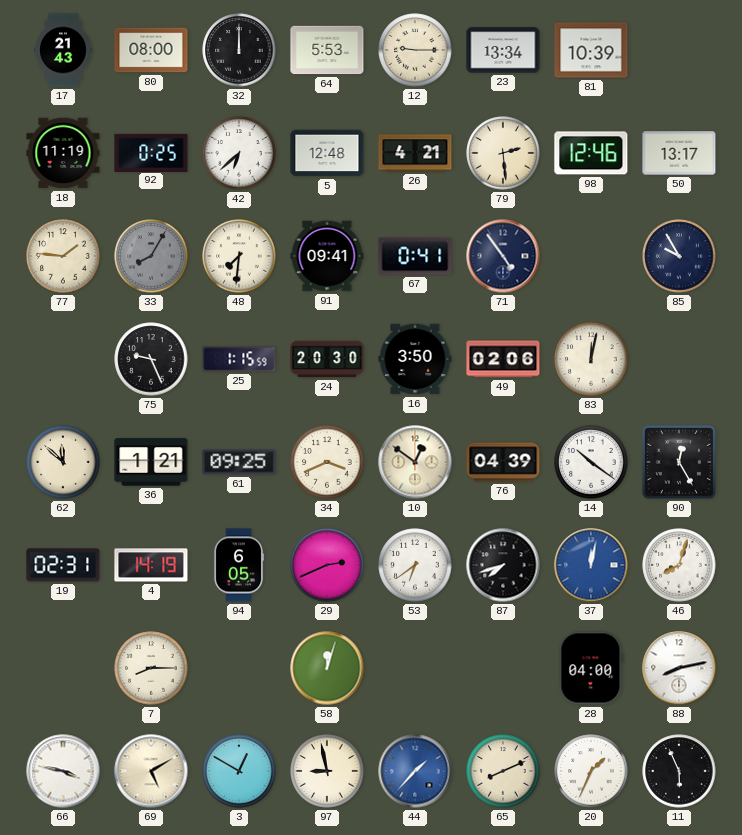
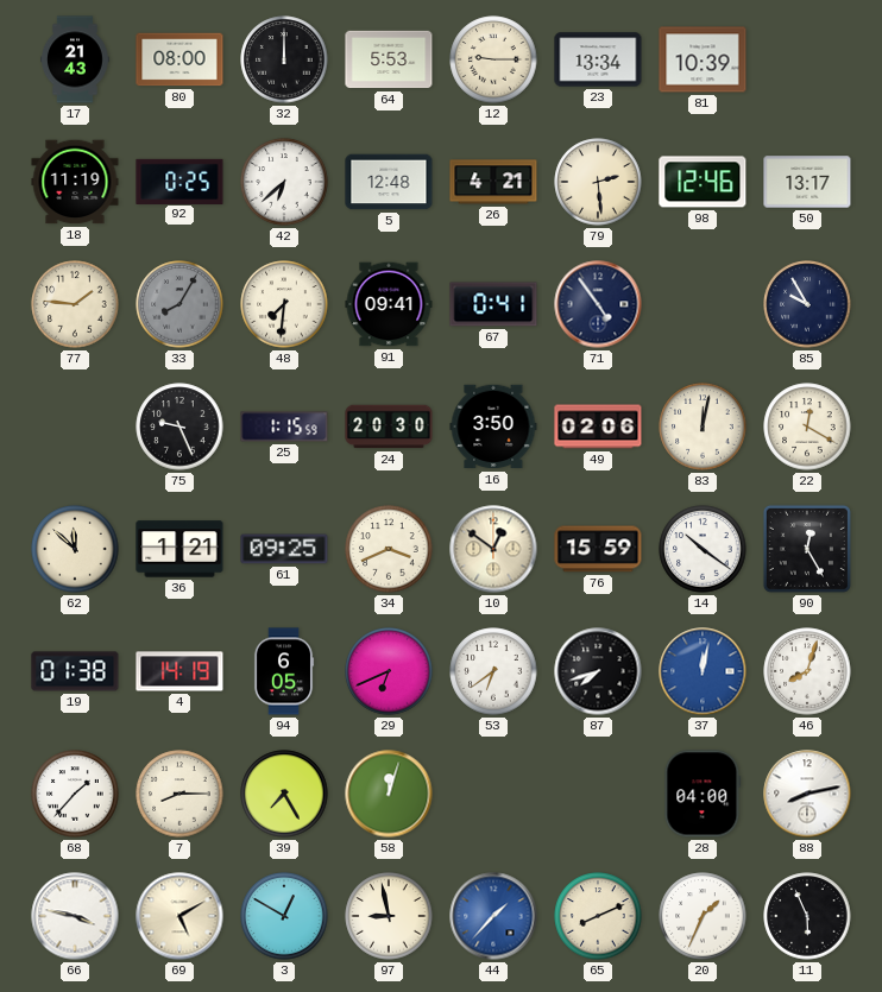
22: none -> 12:20 (807, 427)
76: 04:39 -> 15:59 (598, 549)
19: 02:31 -> 01:38 (75, 671)
29: 2:41 -> 6:41 (389, 671)
68: none -> 1:37 (75, 794)
39: none -> 7:25 (284, 794)
